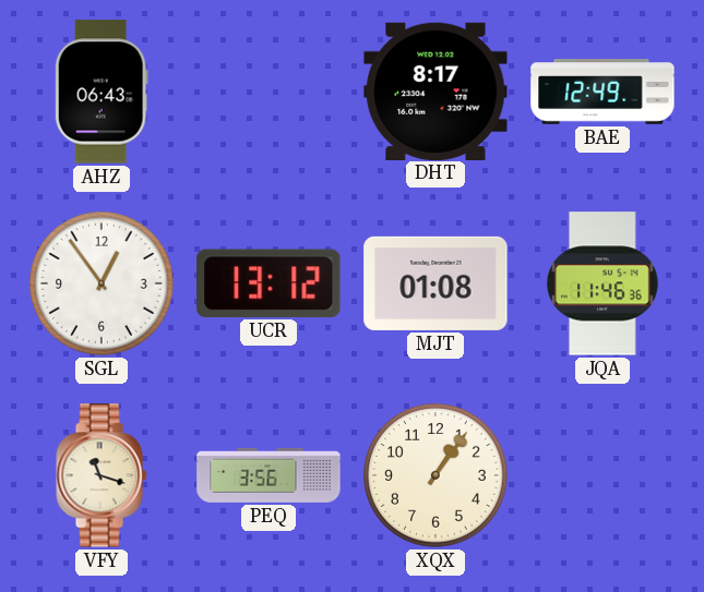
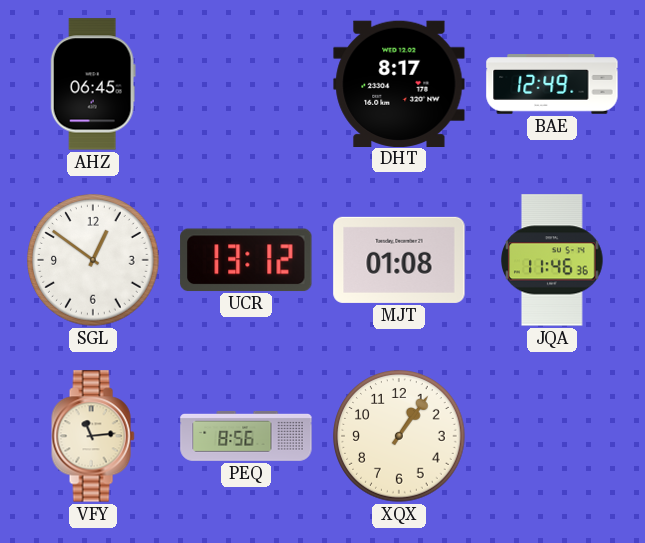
AHZ: 06:43 -> 06:45 (93, 84)
SGL: 12:54 -> 12:51 (93, 260)
VFY: 11:18 -> 11:14 (93, 436)
PEQ: 3:56 -> 8:56 (246, 436)
